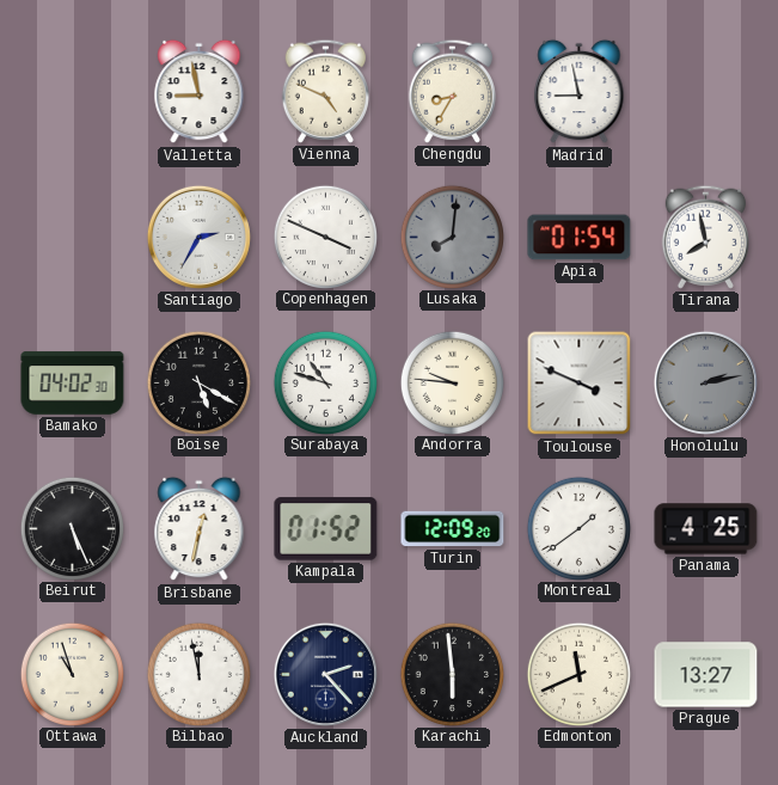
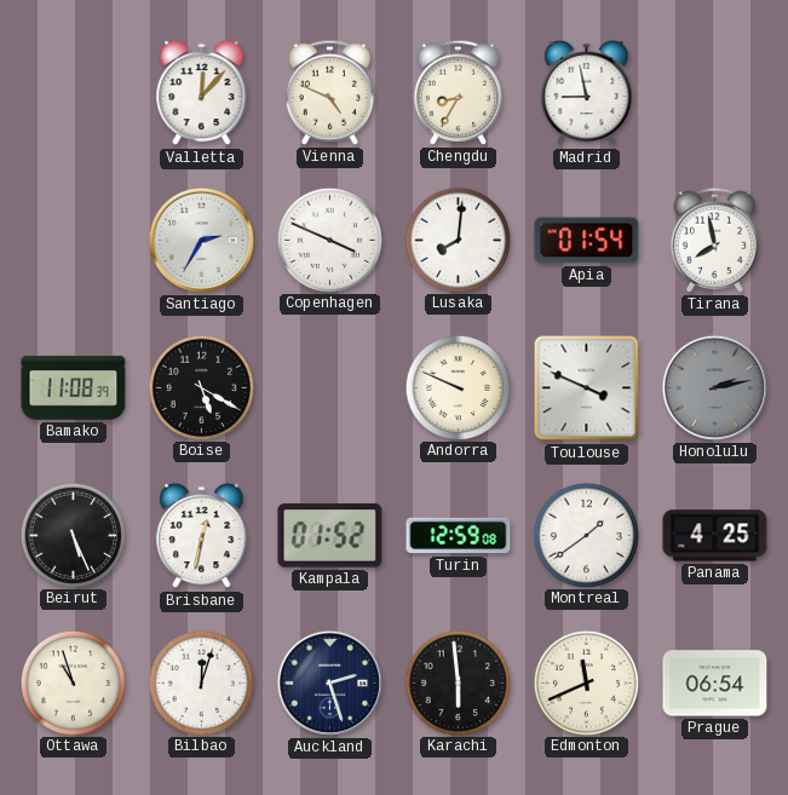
Valletta: 8:58 -> 12:07 (202, 93)
Lusaka dial: grey -> white (458, 240)
Bamako: 04:02 -> 11:08 (74, 388)
Surabaya: 10:48 -> none (325, 382)
Andorra: 9:46 -> 9:49 (458, 387)
Turin: 12:09 -> 12:59 (459, 536)
Bilbao: 11:58 -> 12:03 (201, 682)
Auckland: 2:23 -> 2:27 (329, 682)
Prague: 13:27 -> 06:54 (715, 684)
